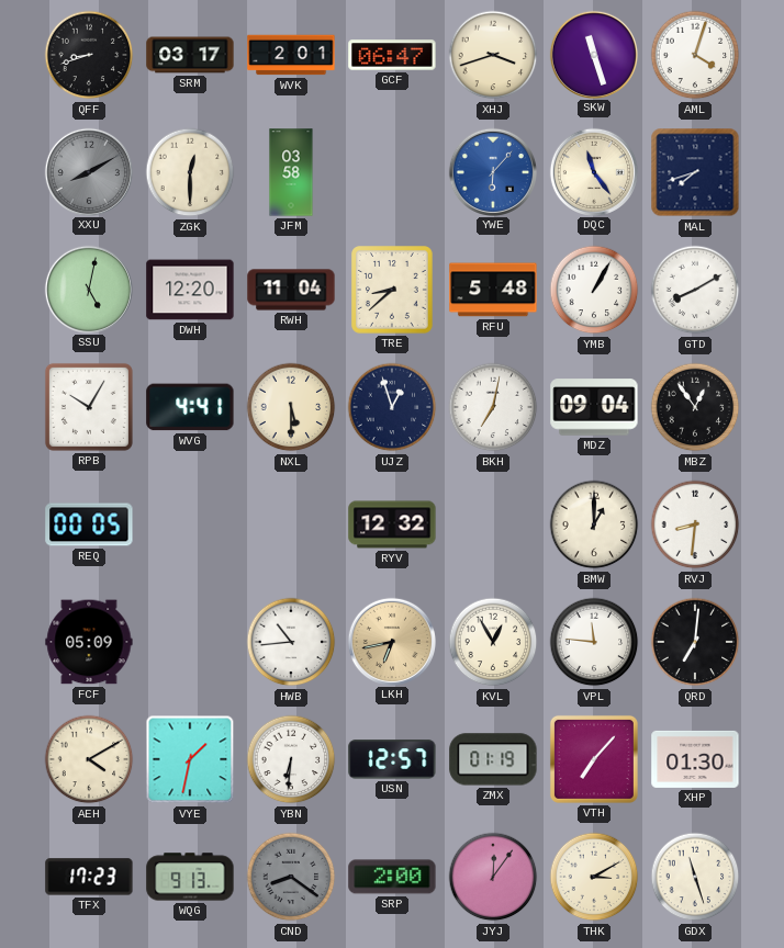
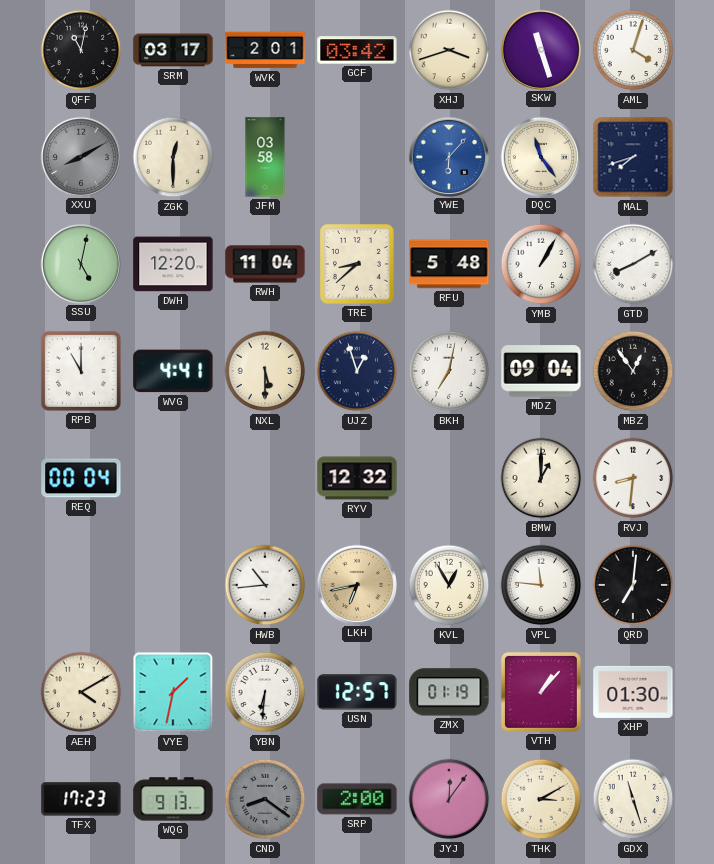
QFF: 8:42 -> 11:02 (81, 50)
GCF: 06:47 -> 03:42 (357, 50)
RPB: 10:05 -> 11:00 (81, 371)
REQ: 00:05 -> 00:04 (81, 478)
FCF: 05:09 -> none (89, 642)
VTH: 7:07 -> 1:07 (541, 692)
